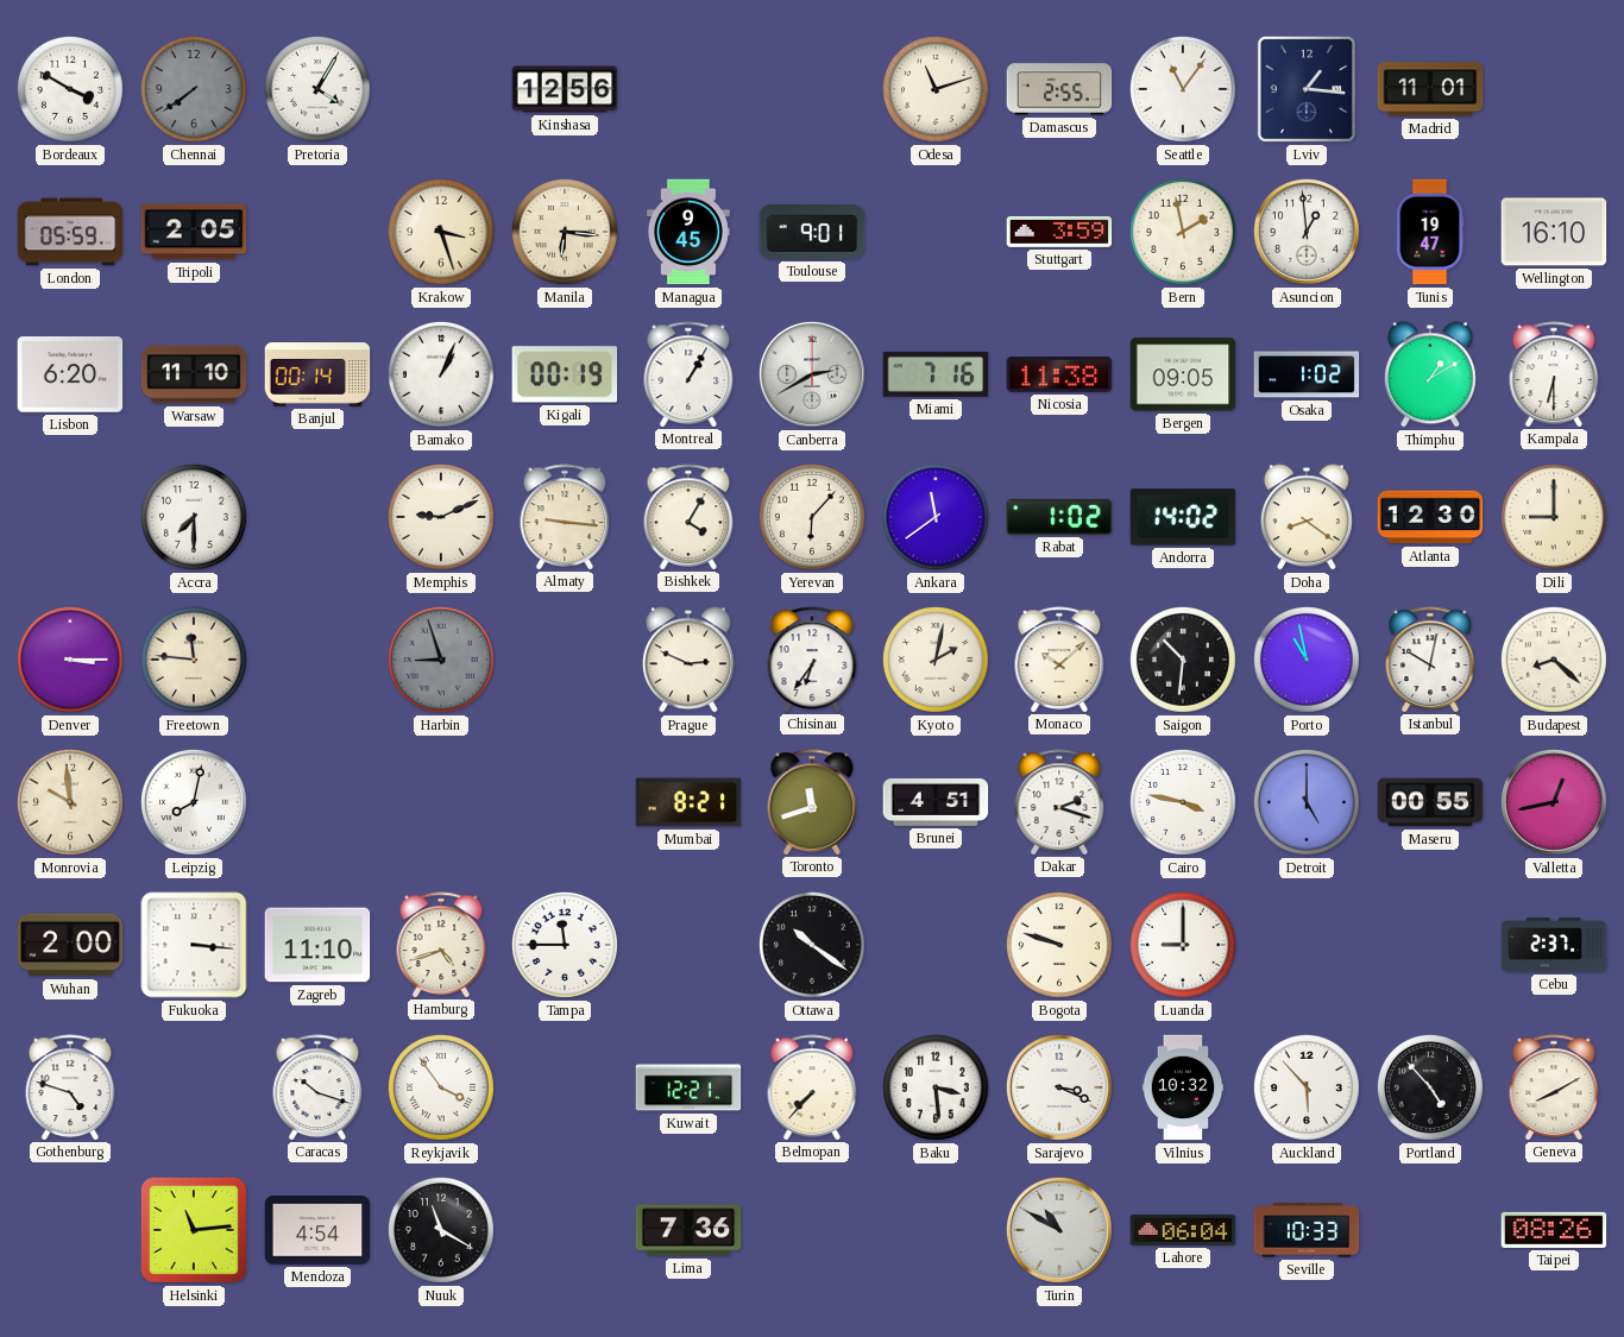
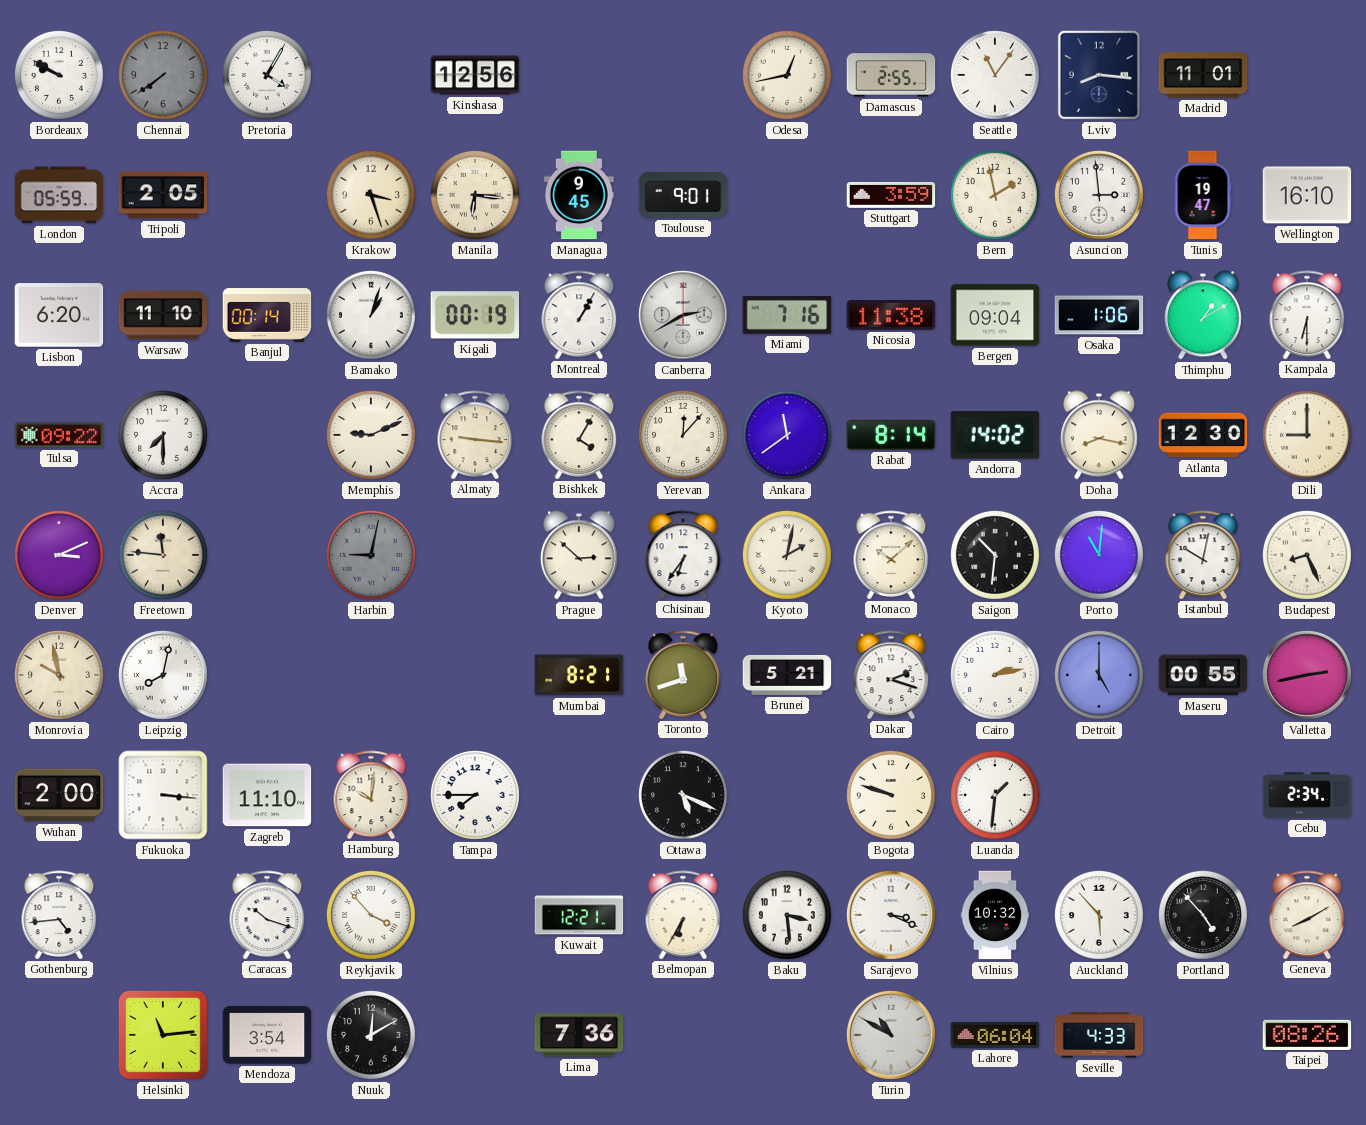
Bordeaux: 3:50 -> 9:50 (59, 75)
Odesa: 11:12 -> 12:43 (787, 75)
Lviv: 1:16 -> 8:16 (1099, 75)
Asuncion: 12:59 -> 2:59 (1099, 195)
Bamako: 1:04 -> 1:03 (371, 315)
Bergen: 09:05 -> 09:04 (995, 315)
Osaka: 1:02 -> 1:06 (1099, 315)
Tulsa: none -> 09:22 (59, 435)
Yerevan: 6:07 -> 12:07 (683, 435)
Rabat: 1:02 -> 8:14 (891, 435)
Doha: 8:21 -> 8:17 (1099, 435)
Denver: 3:15 -> 3:11 (59, 555)
Harbin: 8:57 -> 9:02 (371, 555)
Prague: 2:49 -> 2:52 (579, 555)
Porto: 10:58 -> 11:01 (1099, 555)
Budapest: 8:22 -> 8:26 (1307, 555)
Monrovia: 9:59 -> 9:58 (59, 675)
Brunei: 4:51 -> 5:21 (787, 675)
Cairo: 3:47 -> 2:13 (995, 675)
Valletta: 12:43 -> 2:43 (1307, 675)
Hamburg: 4:42 -> 10:01 (371, 795)
Tampa: 11:45 -> 7:45 (475, 795)
Ottawa: 10:21 -> 5:19 (683, 795)
Luanda: 9:00 -> 1:31 (995, 795)
Cebu: 2:37 -> 2:34 (1307, 795)
Gothenburg: 4:48 -> 4:44 (59, 915)
Reykjavik: 3:54 -> 3:53 (371, 915)
Belmopan: 7:37 -> 6:35 (683, 915)
Mendoza: 4:54 -> 3:54 (267, 1035)
Nuuk: 11:20 -> 12:10 (371, 1035)
Seville: 10:33 -> 4:33 (1099, 1035)
